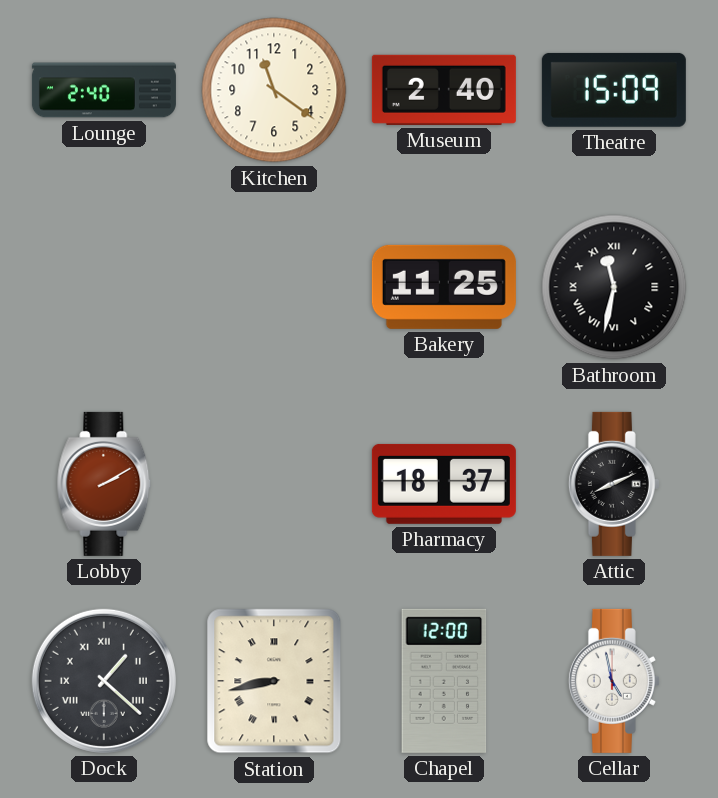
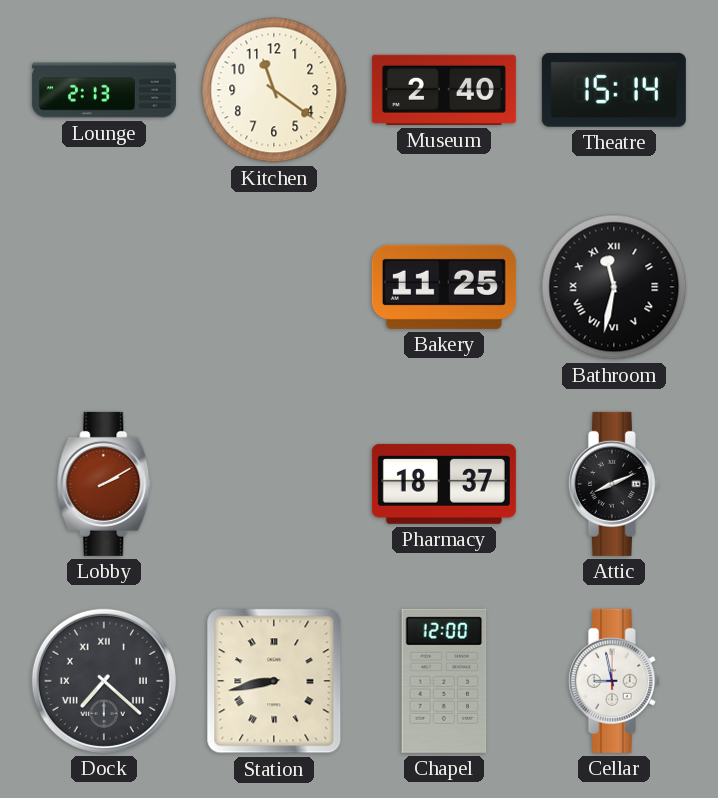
Lounge: 2:40 -> 2:13 (104, 90)
Theatre: 15:09 -> 15:14 (614, 90)
Dock: 1:22 -> 7:22 (104, 681)
Cellar: 4:58 -> 8:58 (614, 681)
